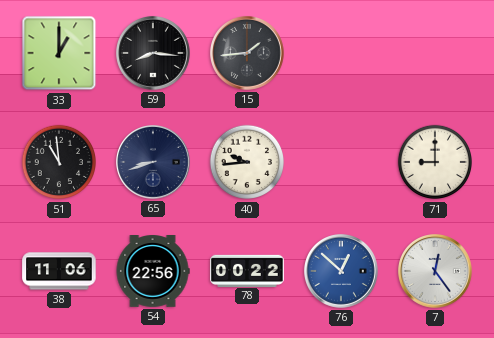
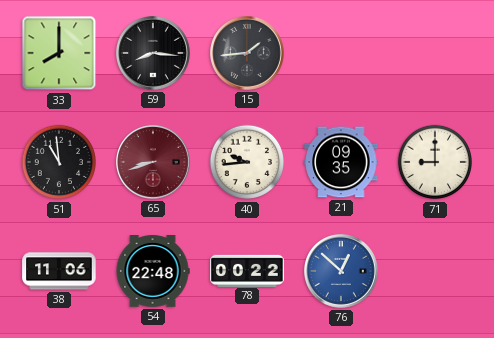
33: 1:00 -> 8:00 (59, 53)
65 dial: navy -> burgundy (154, 163)
21: none -> 09:35 (341, 162)
54: 22:56 -> 22:48 (153, 272)
7: 12:24 -> none (436, 272)
